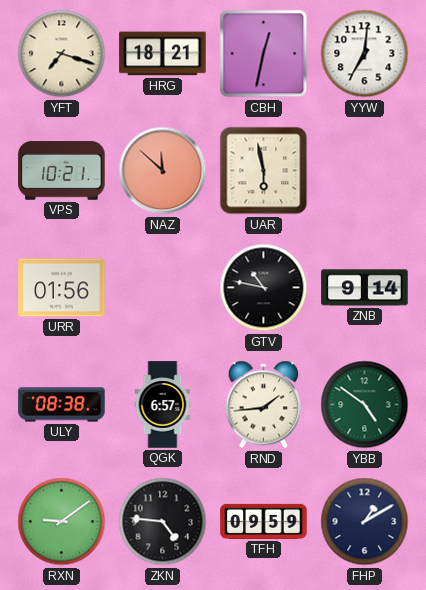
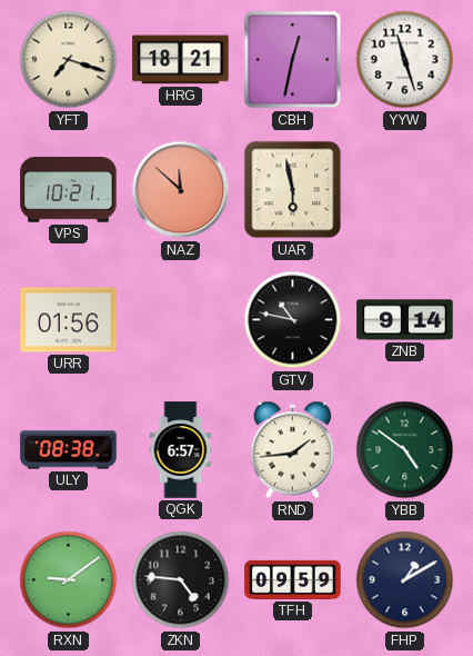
YYW: 7:01 -> 11:27 (405, 60)
